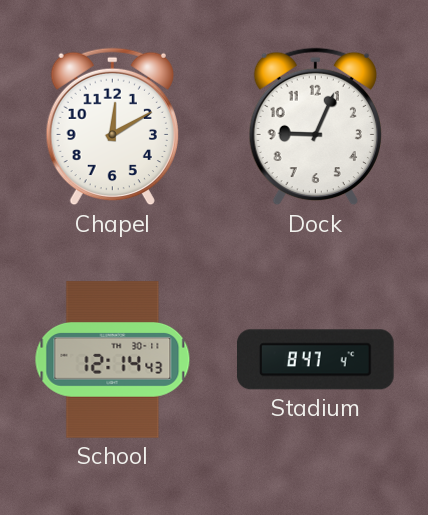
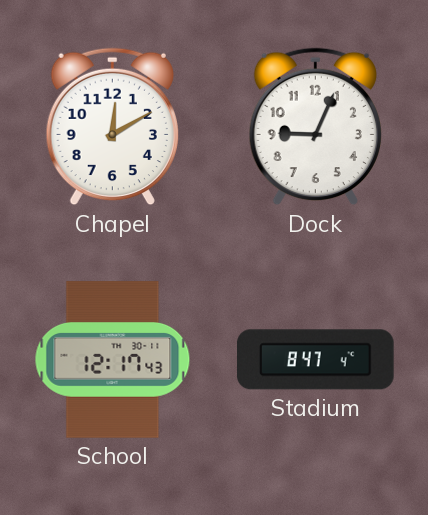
School: 12:14 -> 12:17 (113, 360)
